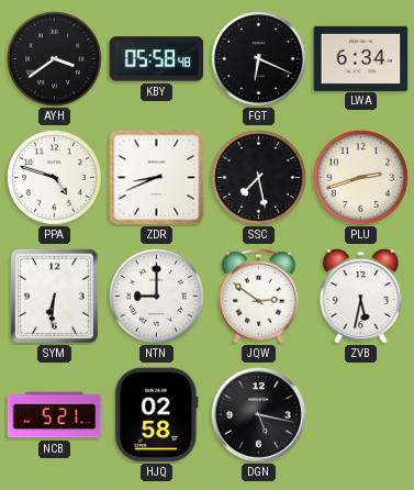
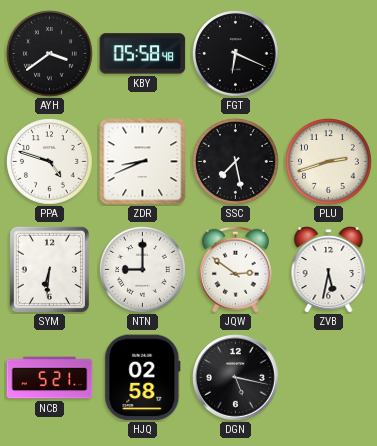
LWA: 6:34 -> none (361, 58)
